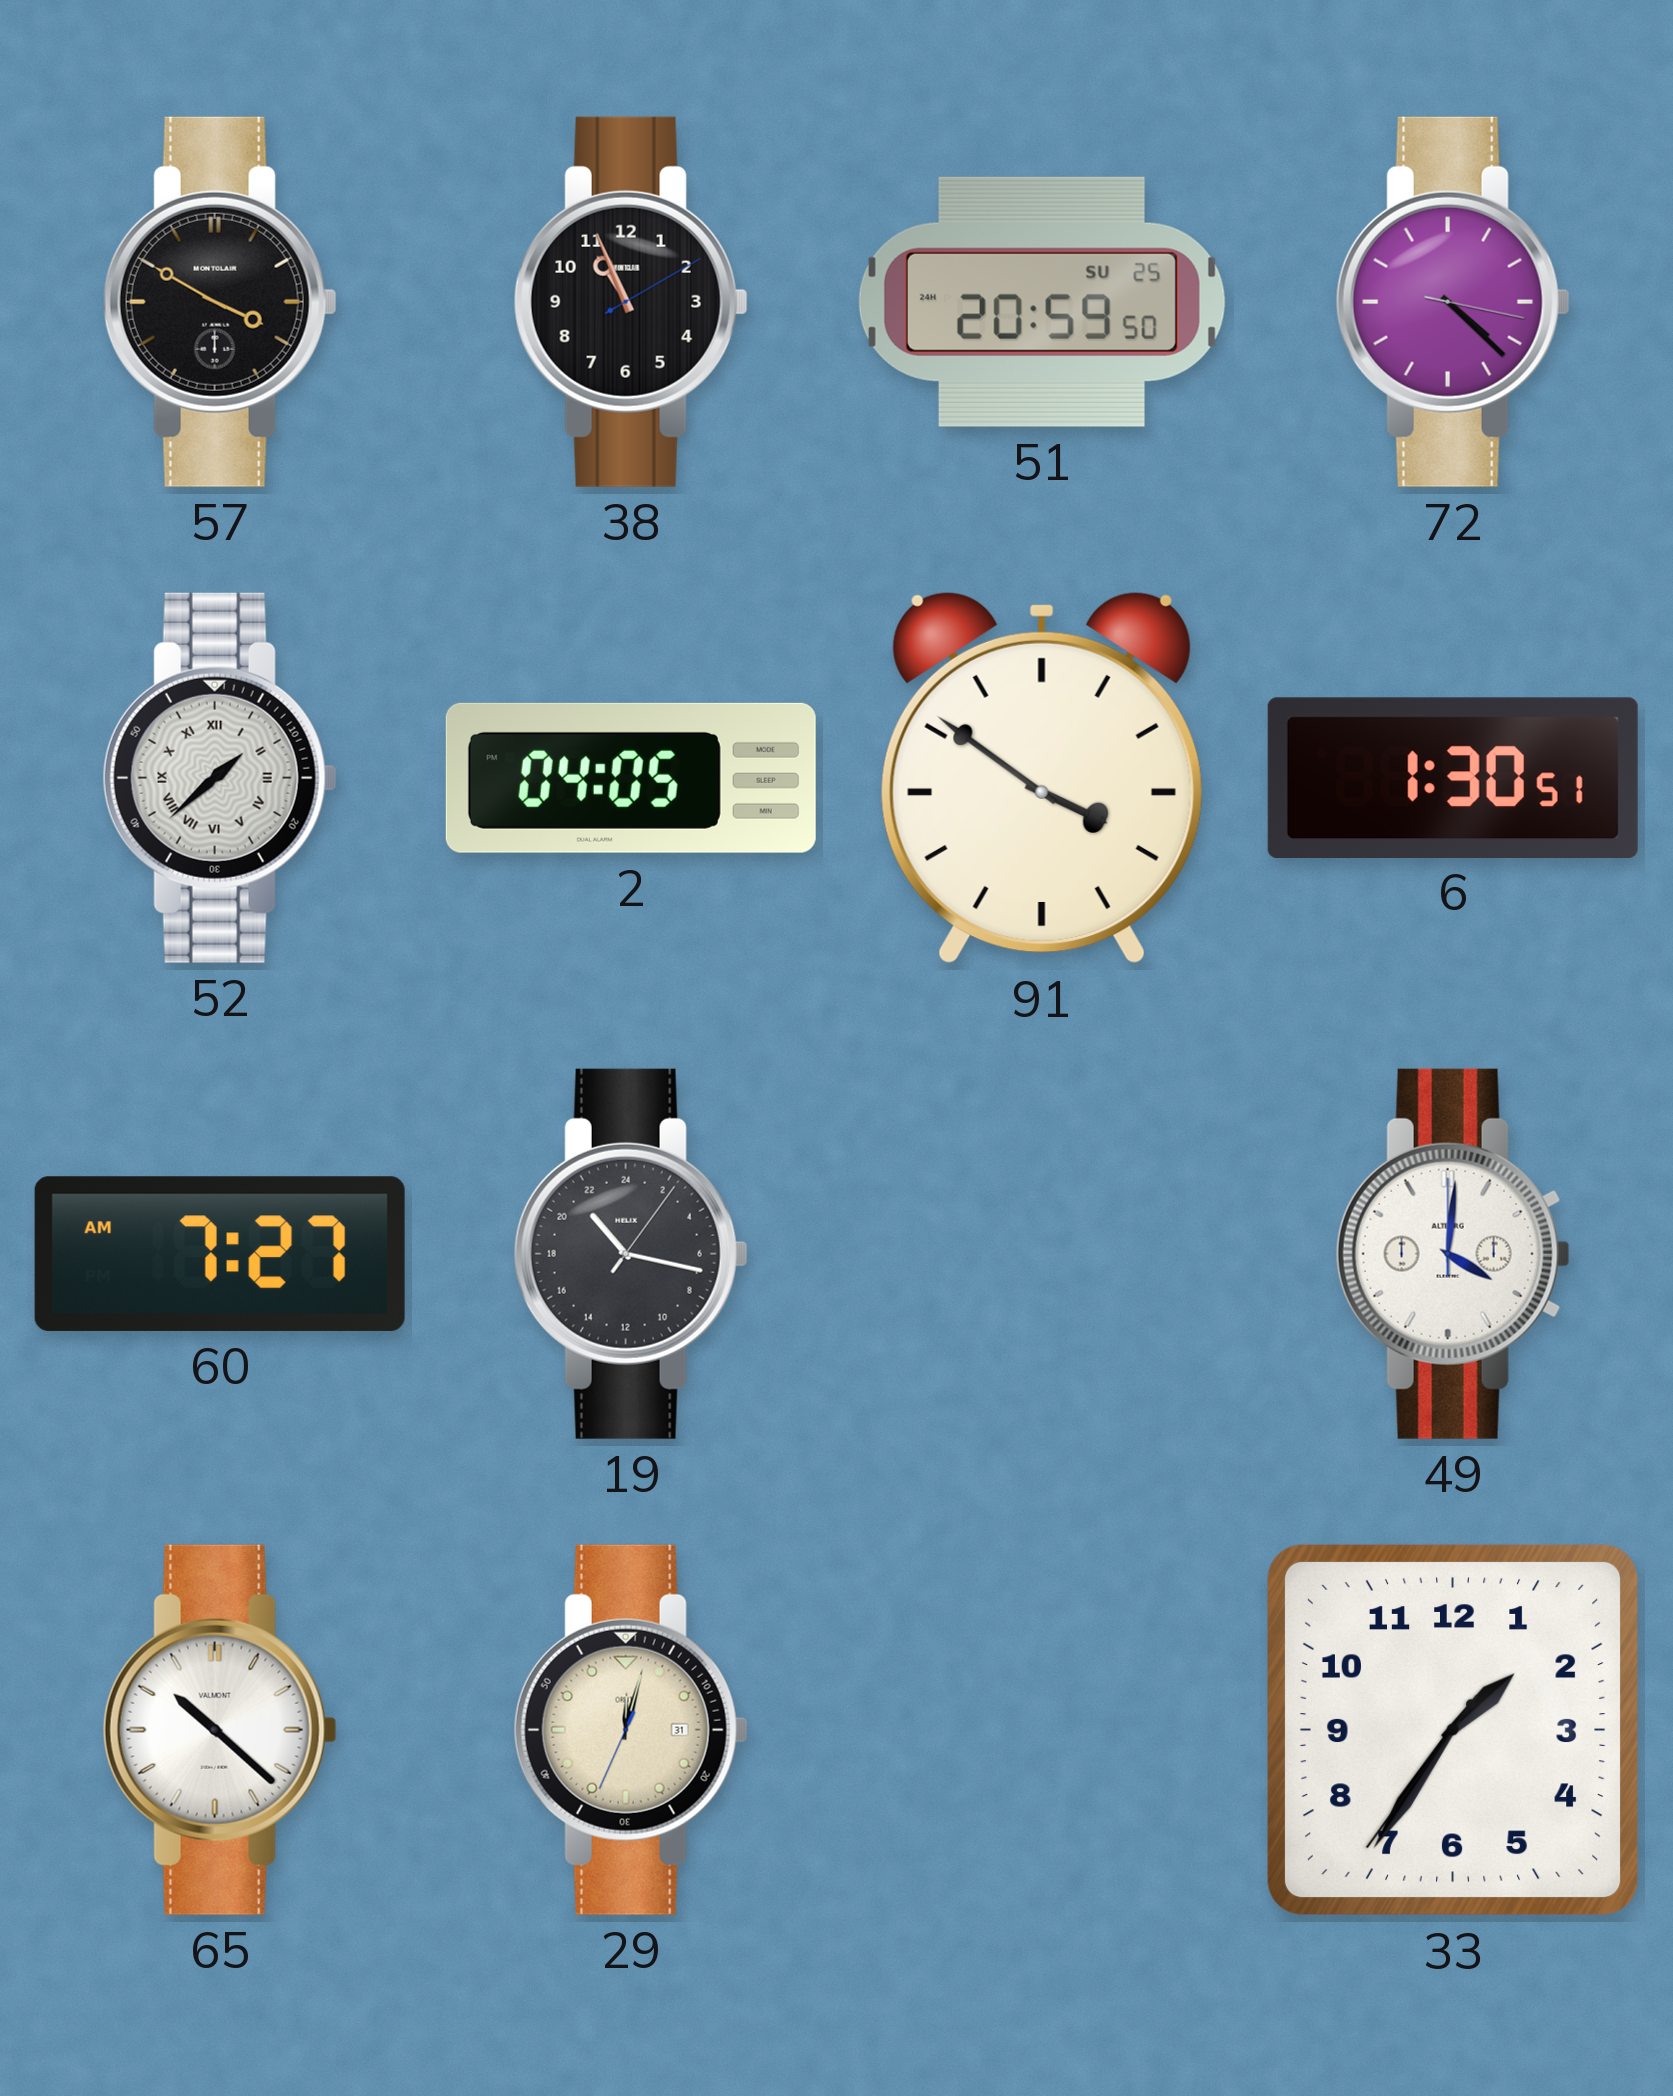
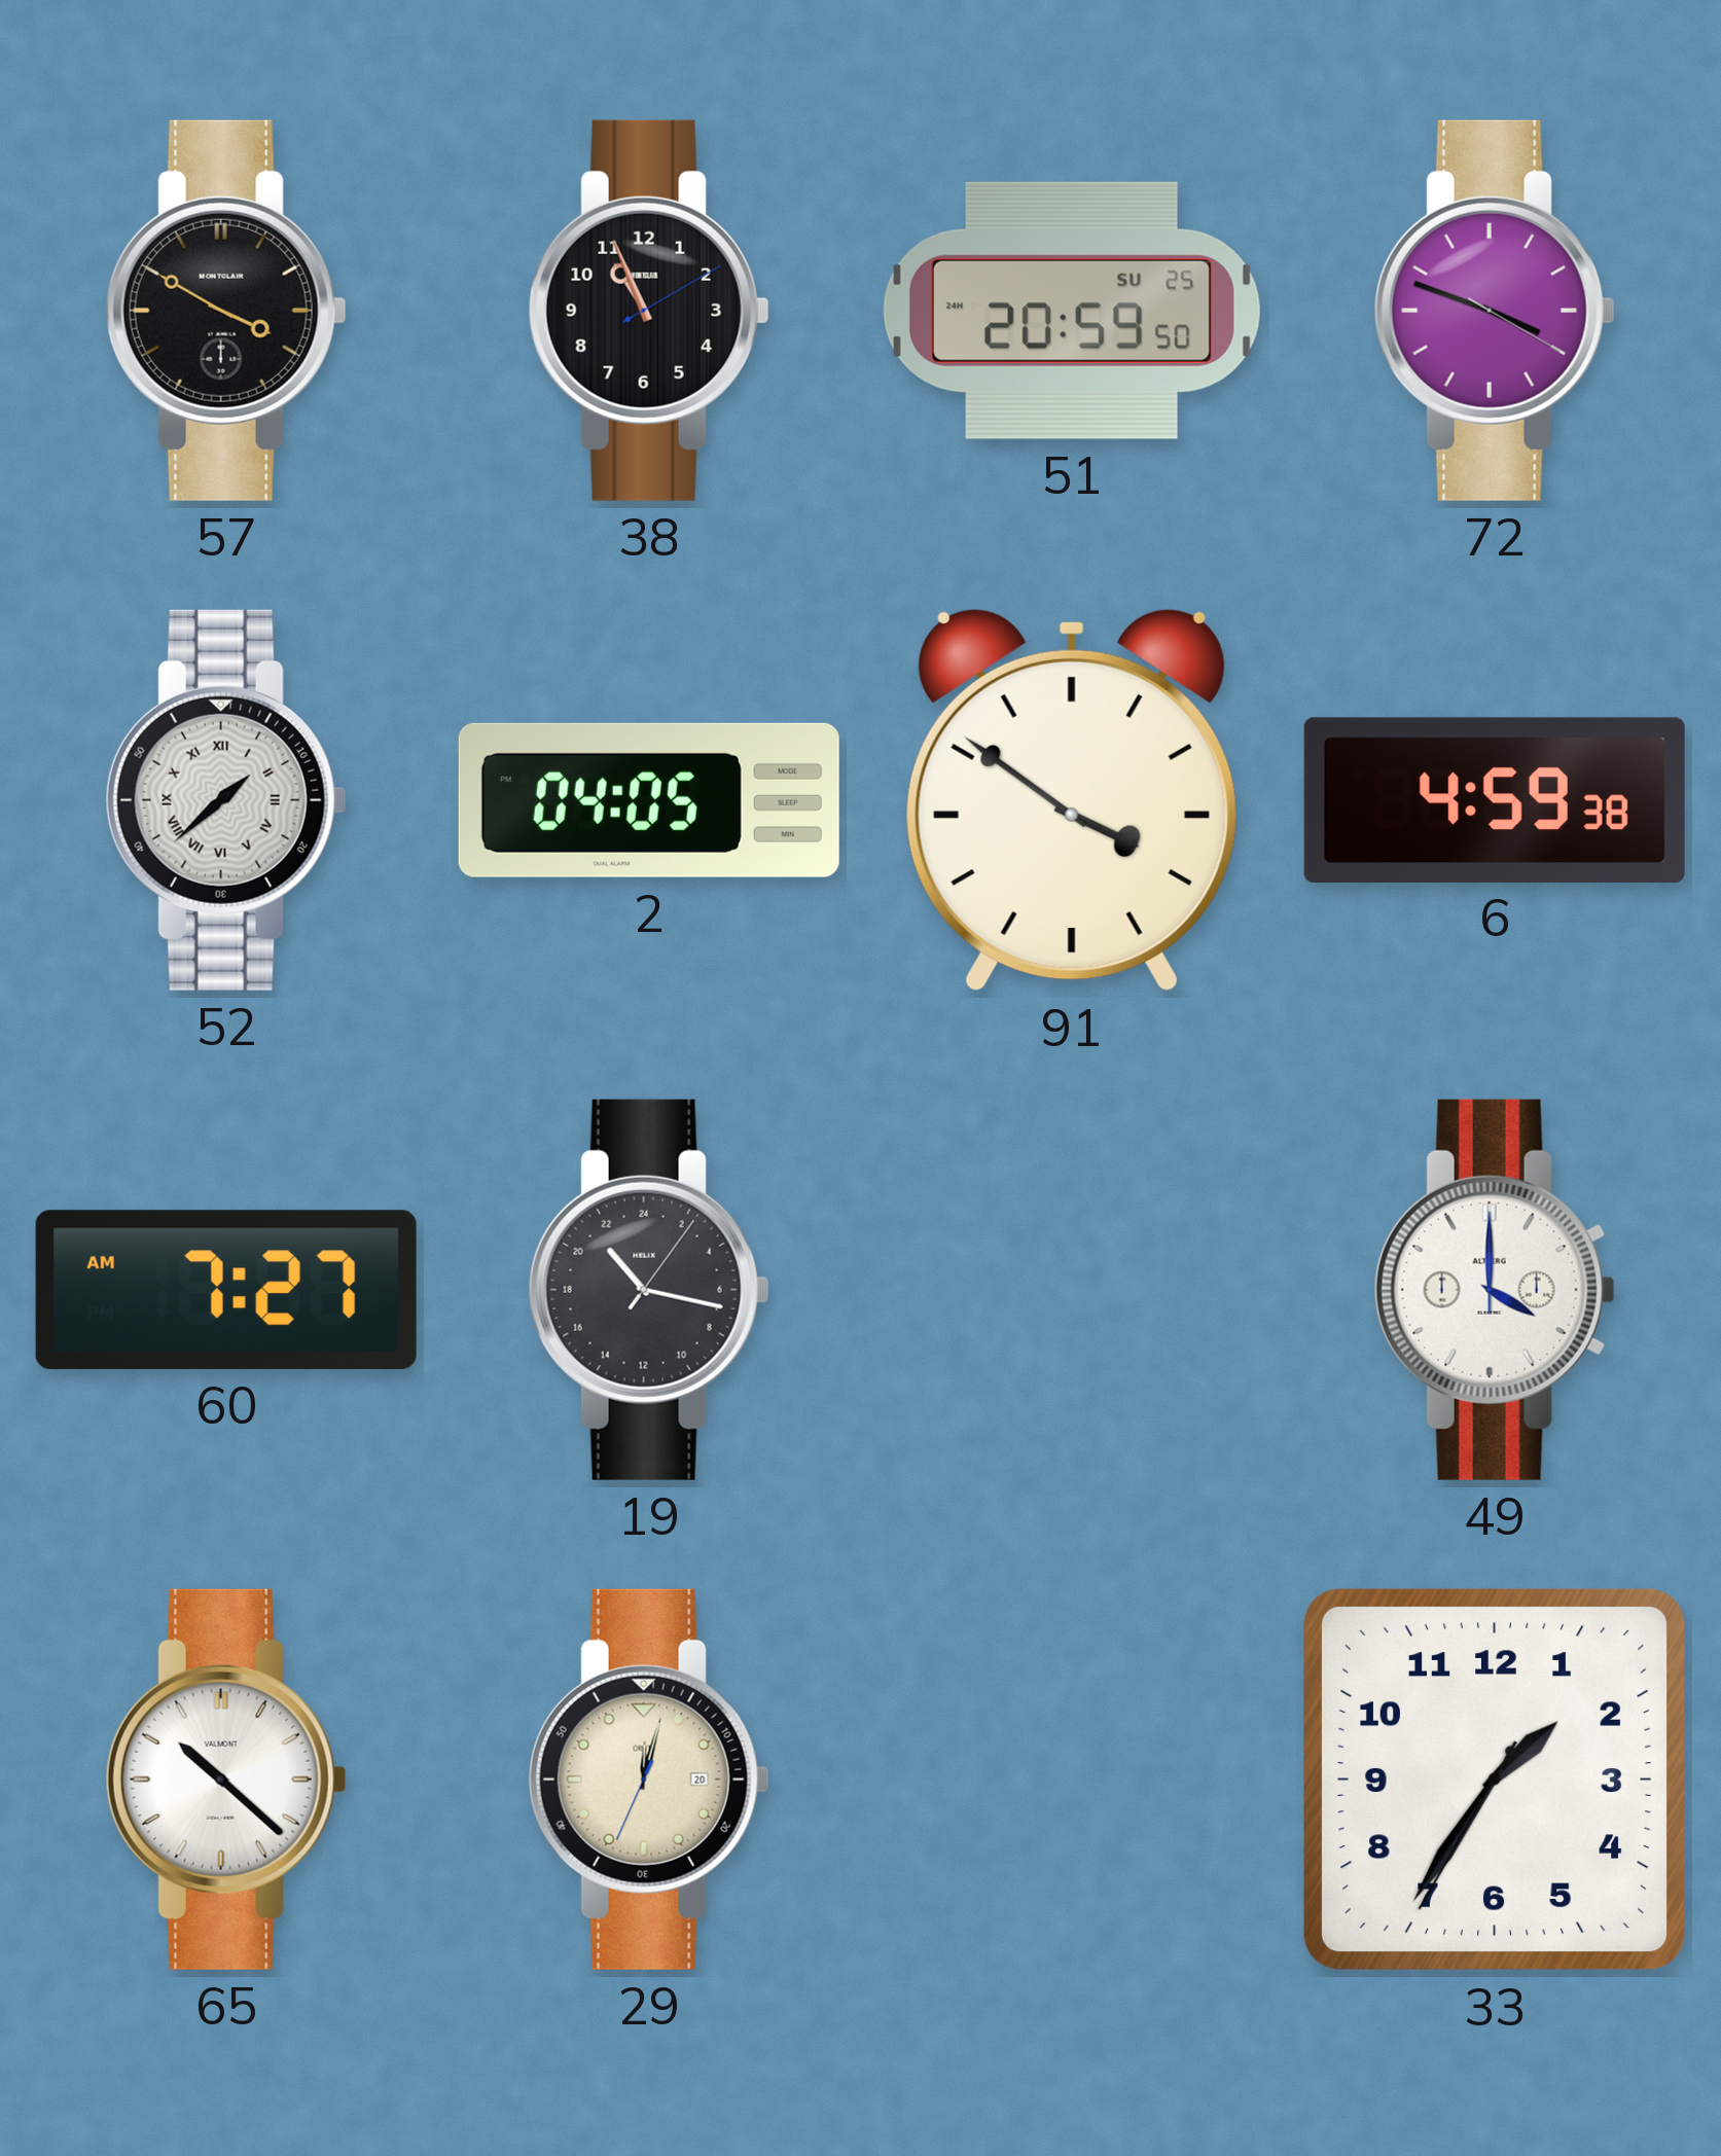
72: 4:22 -> 3:48 (1495, 311)
6: 1:30 -> 4:59 (1495, 799)
49: 4:01 -> 4:00 (1495, 1290)
29 date: 31 -> 20 (649, 1780)
33: 1:35:36 -> 1:35:35 (1495, 1780)
